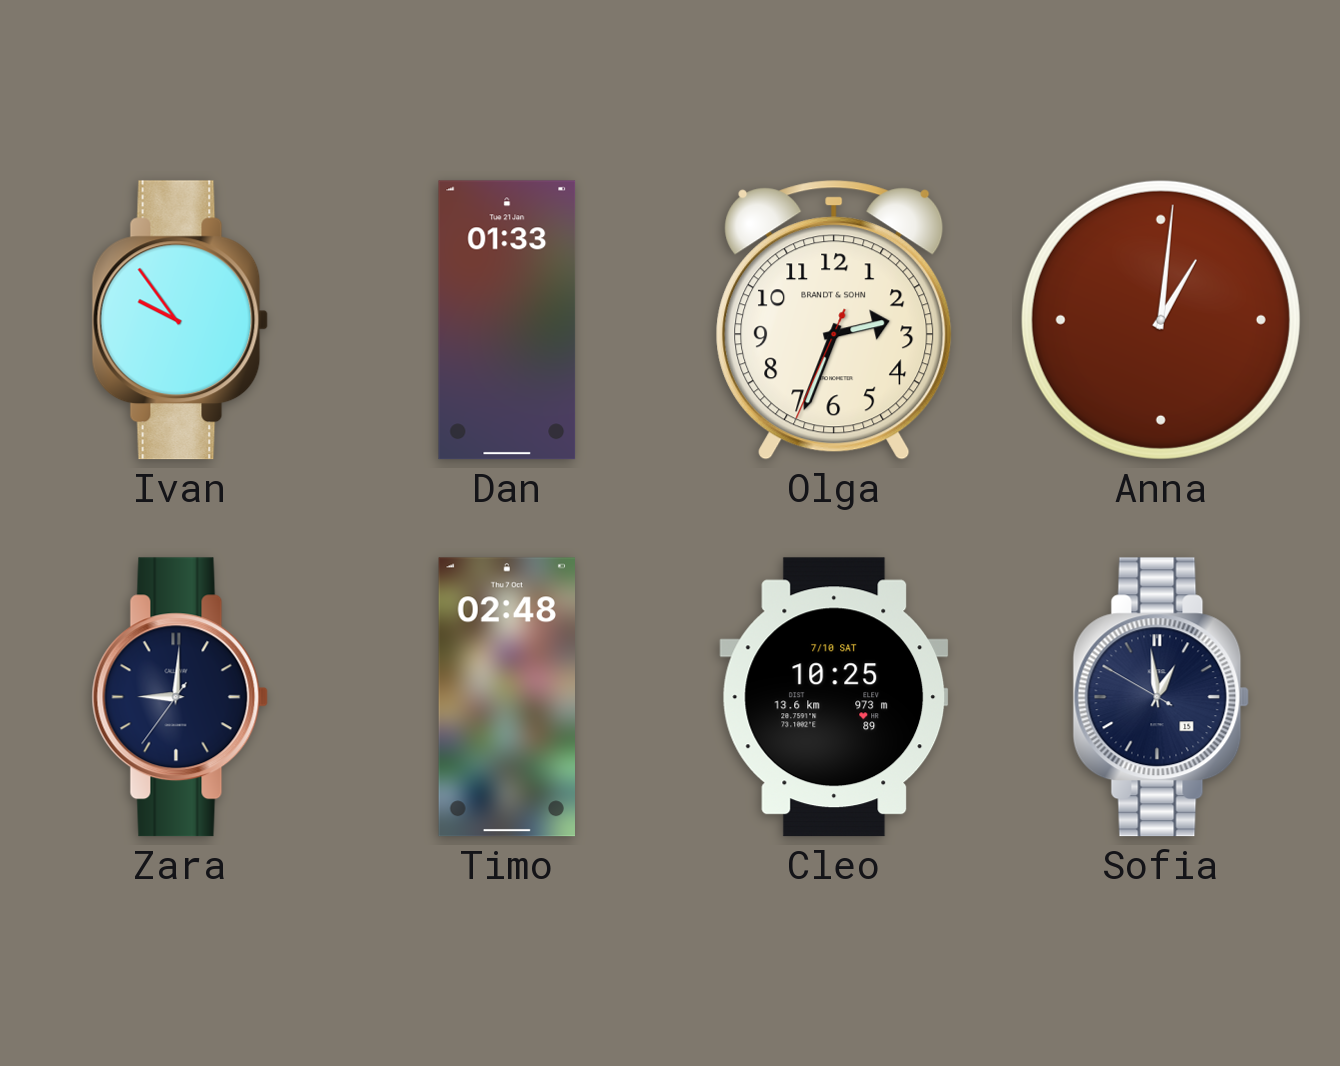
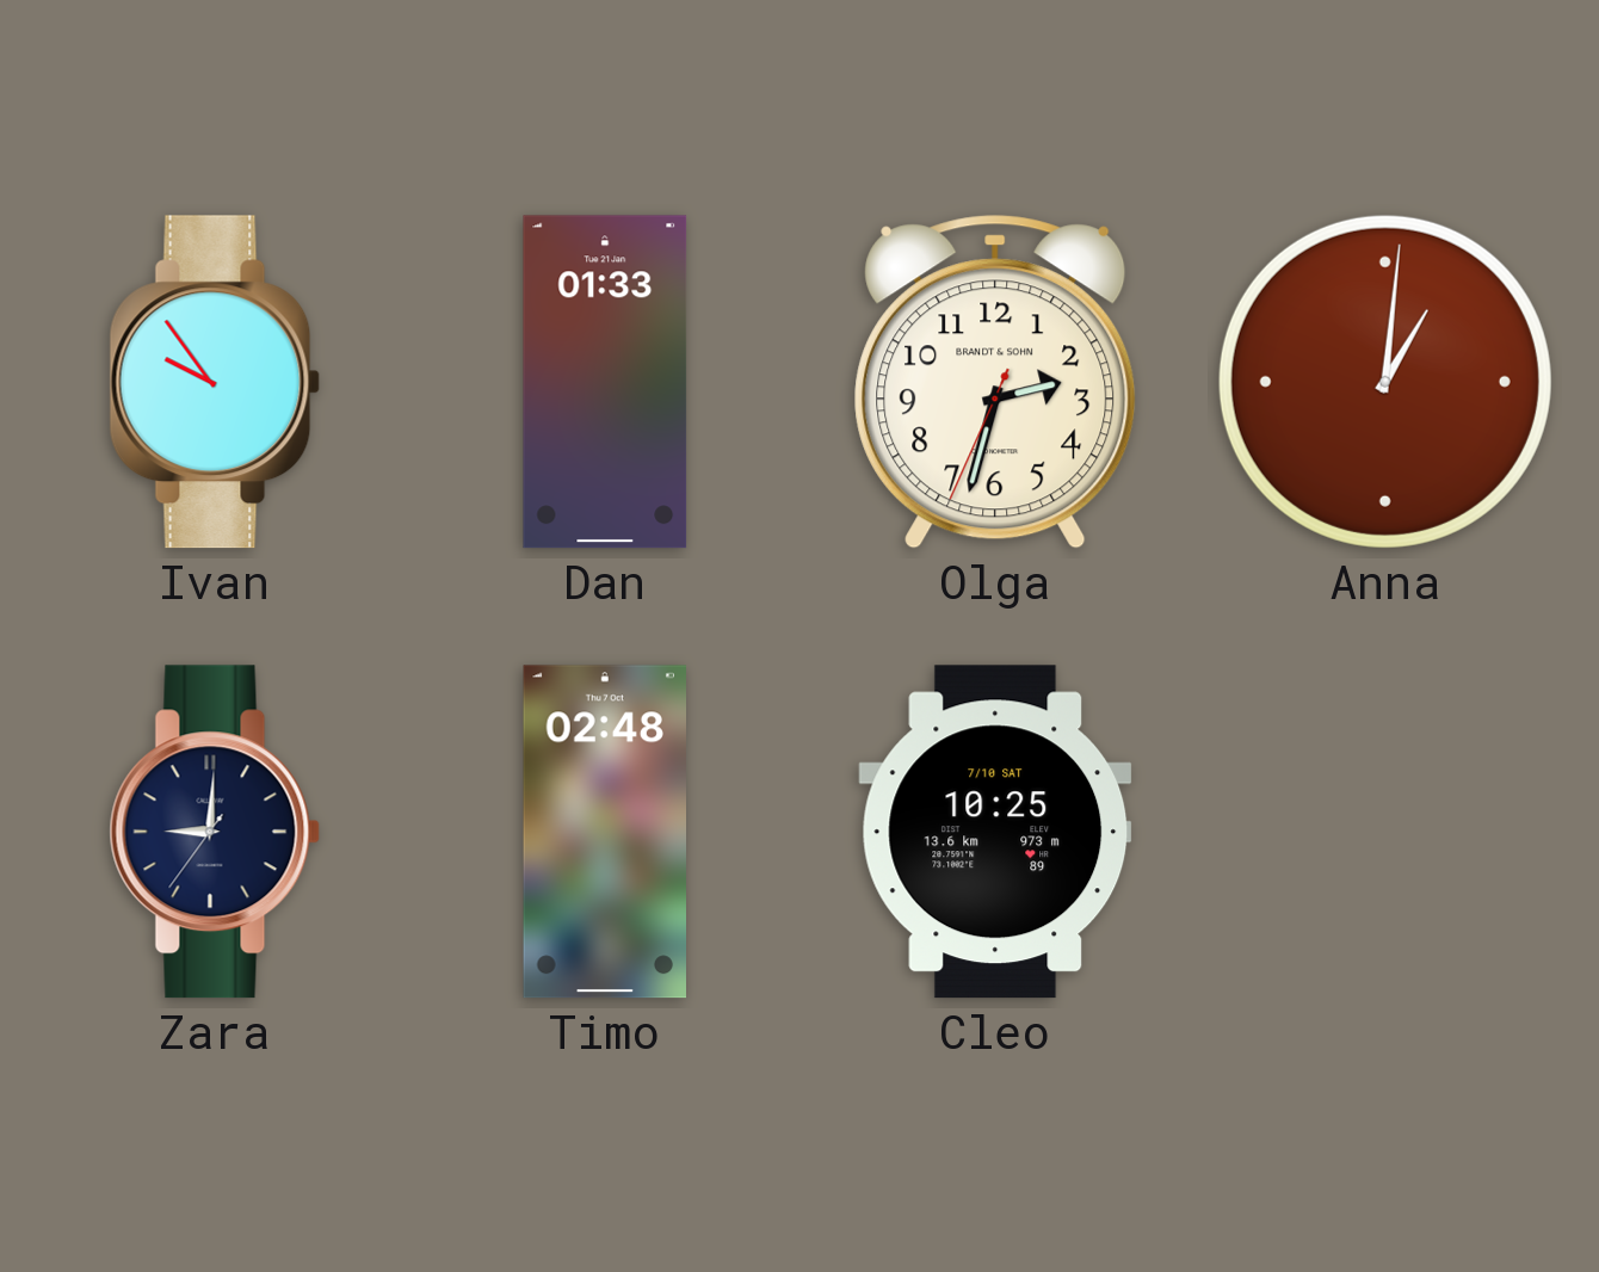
Olga: 2:33 -> 2:32 (995, 382)
Sofia: 12:58 -> none (1161, 697)
